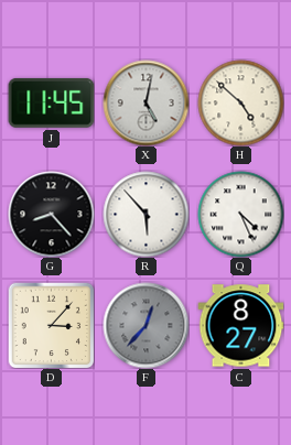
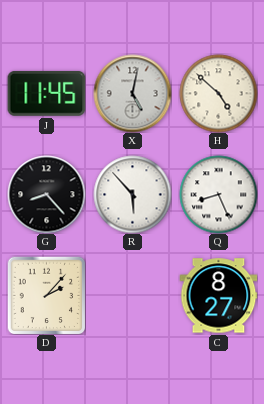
Q: 4:26 -> 8:26 (218, 194)
D: 3:07 -> 2:07 (46, 295)
F: 12:37 -> none (145, 325)
